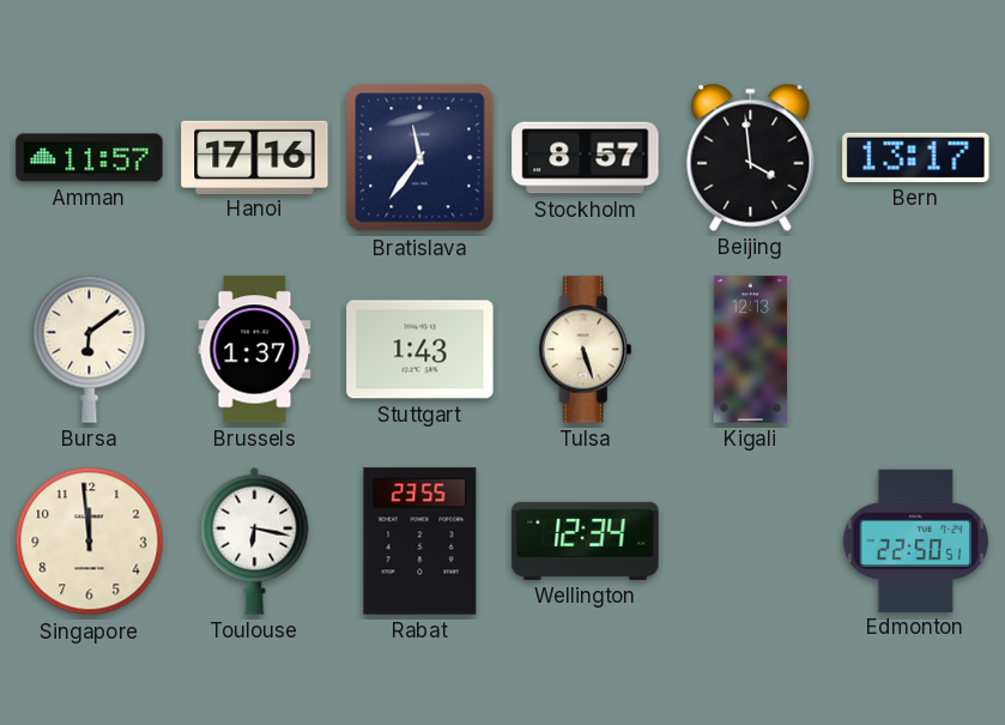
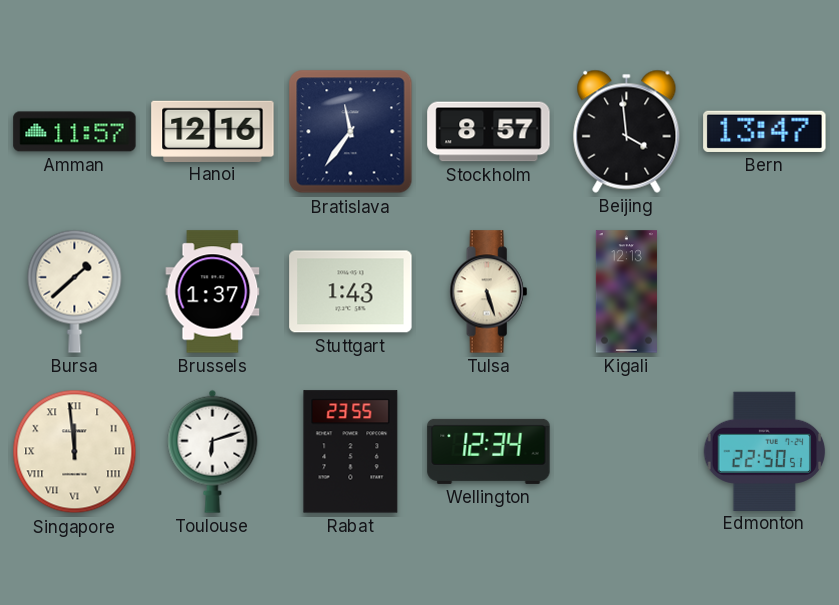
Hanoi: 17:16 -> 12:16 (213, 131)
Bern: 13:17 -> 13:47 (765, 131)
Bursa: 6:09 -> 1:38 (75, 291)
Singapore numerals: Arabic -> Roman (75, 452)
Toulouse: 6:17 -> 6:12 (213, 451)
